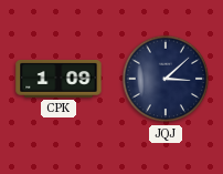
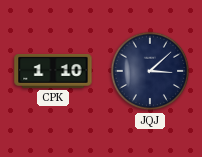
CPK: 1:09 -> 1:10 (53, 72)
